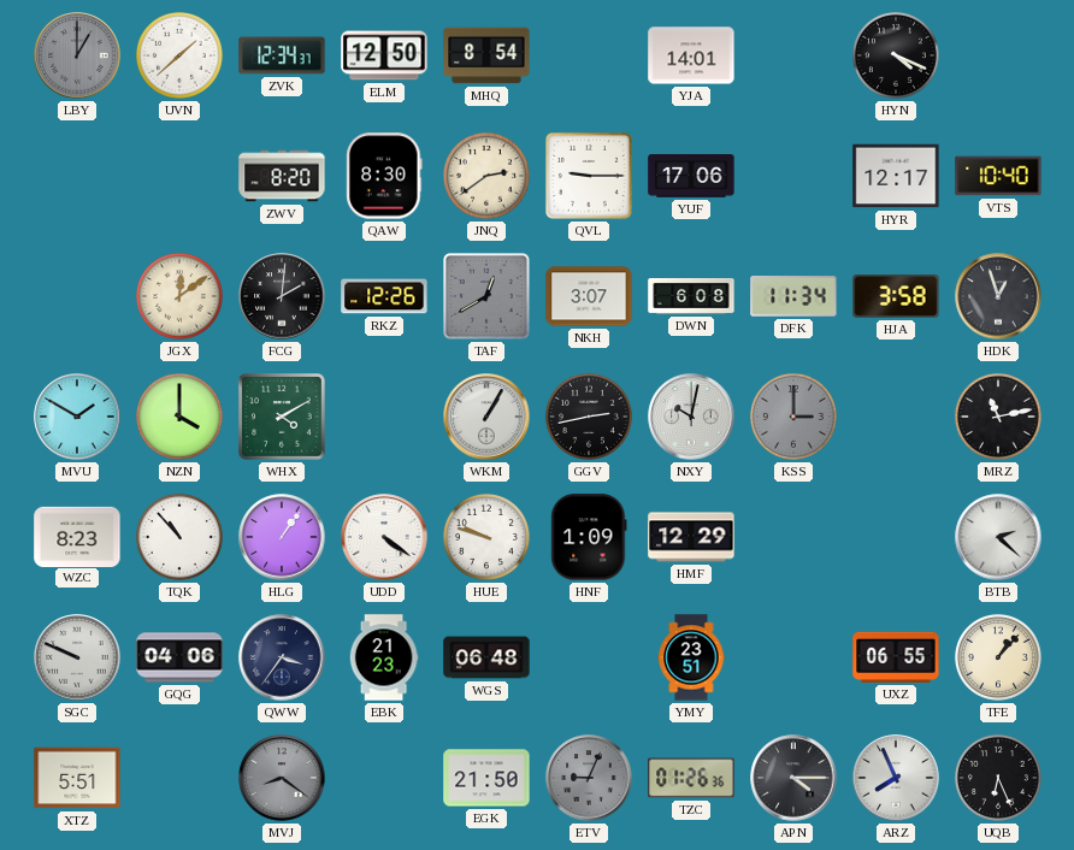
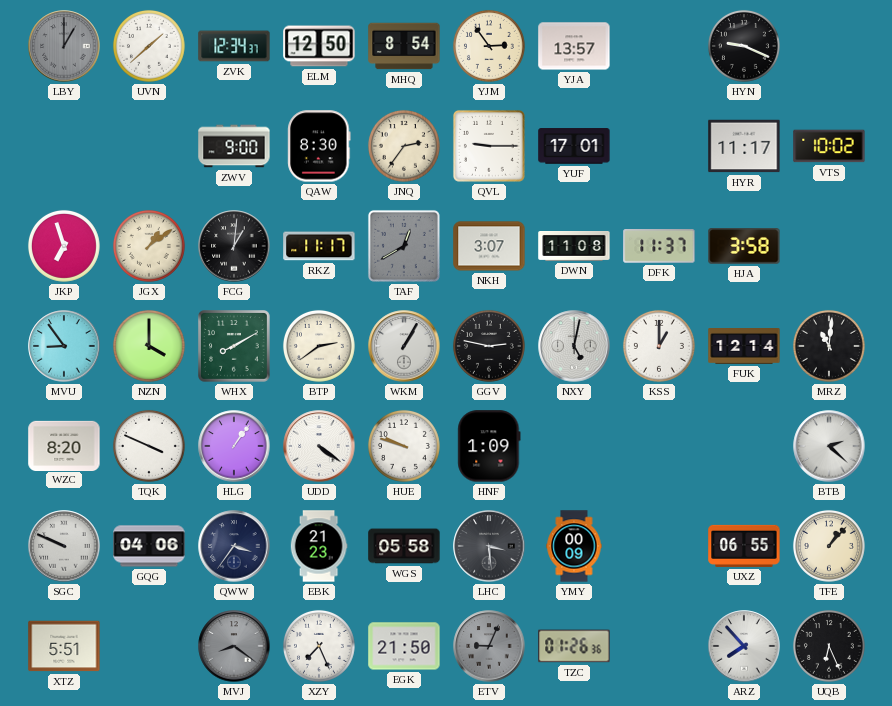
YJM: none -> 2:54 (489, 46)
YJA: 14:01 -> 13:57 (574, 46)
HYN: 4:19 -> 9:19 (744, 46)
ZWV: 8:20 -> 9:00 (234, 146)
JNQ: 2:39 -> 2:36 (404, 146)
YUF: 17:06 -> 17:01 (574, 146)
HYR: 12:17 -> 11:17 (744, 146)
VTS: 10:40 -> 10:02 (829, 146)
JKP: none -> 6:57 (64, 246)
JGX: 12:09 -> 1:09 (149, 246)
FCG: 2:01 -> 1:01 (234, 246)
RKZ: 12:26 -> 11:17 (319, 246)
DWN: 6:08 -> 11:08 (574, 247)
DFK: 11:34 -> 11:37 (659, 246)
HDK: 12:57 -> none (998, 296)
MVU: 1:50 -> 8:54 (64, 346)
WHX: 4:10 -> 8:10 (235, 347)
BTP: none -> 2:39 (319, 346)
GGV: 2:43 -> 2:47 (489, 346)
NXY: 10:02 -> 5:02 (574, 346)
KSS: 3:00 -> 1:00 (659, 346)
KSS dial: grey -> white (659, 346)
FUK: none -> 12:14 (744, 347)
MRZ: 11:13 -> 11:01 (829, 346)
WZC: 8:23 -> 8:20 (64, 445)
TQK: 10:53 -> 3:49 (149, 446)
HMF: 12:29 -> none (691, 537)
WGS: 06:48 -> 05:58 (404, 546)
LHC: none -> 3:29 (489, 546)
YMY: 23:51 -> 00:09 (574, 546)
XZY: none -> 7:26 (319, 646)
APN: 4:15 -> none (793, 778)
ARZ: 7:56 -> 7:53 (744, 646)
